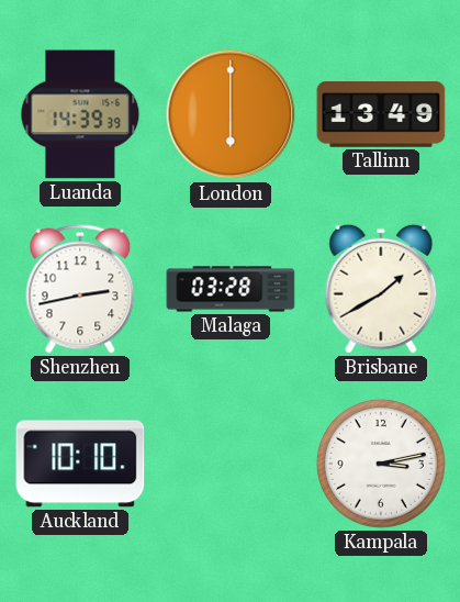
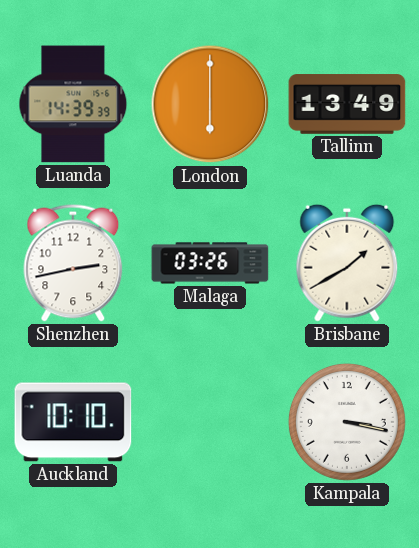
Malaga: 03:28 -> 03:26 (210, 263)
Kampala: 3:13 -> 3:17 (347, 422)
